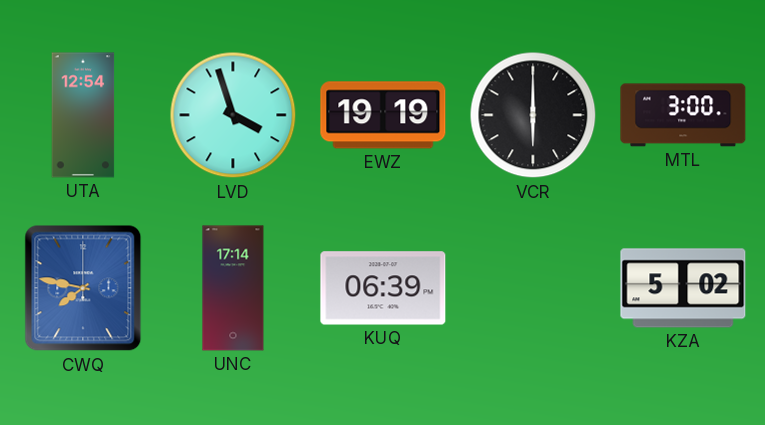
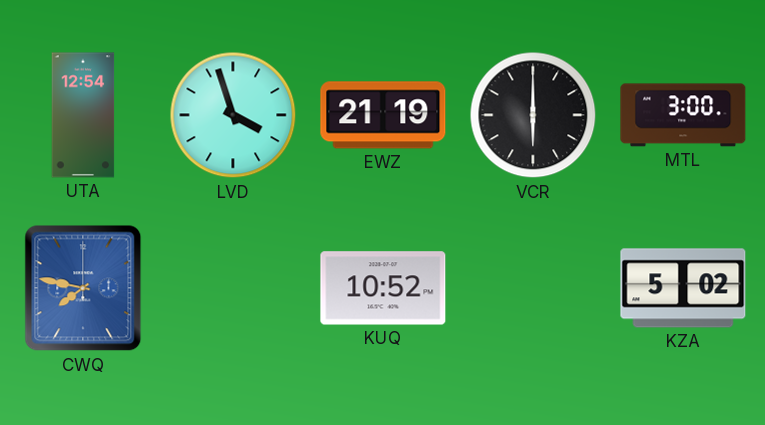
EWZ: 19:19 -> 21:19 (383, 115)
UNC: 17:14 -> none (233, 288)
KUQ: 06:39 -> 10:52 (383, 288)
